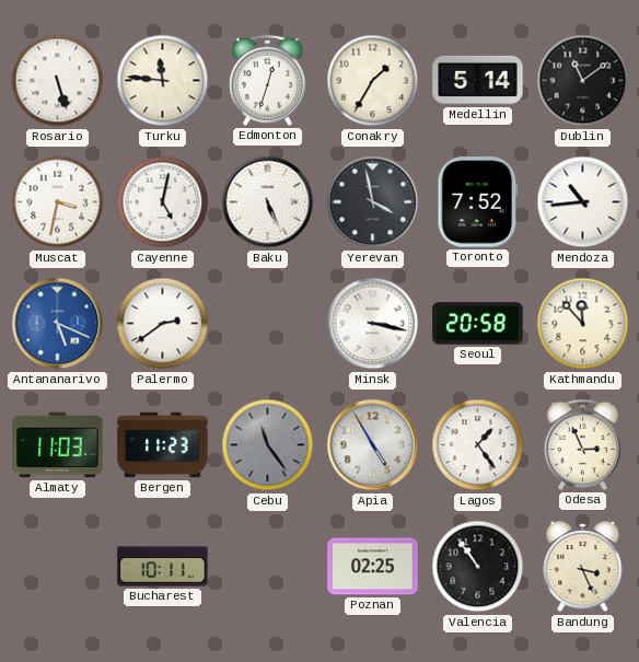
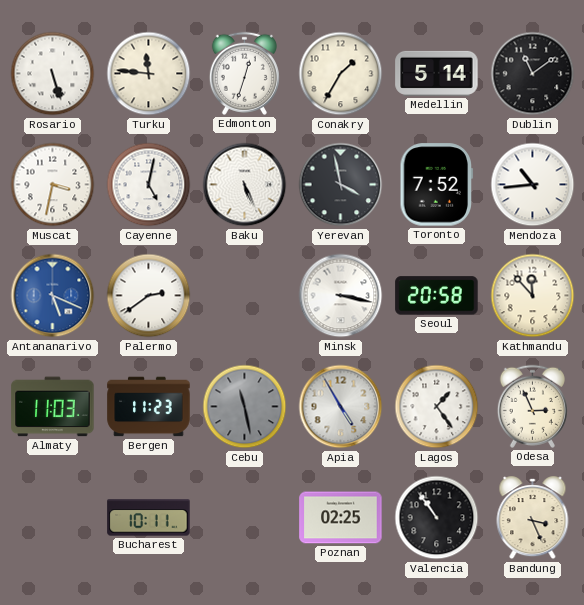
Cebu: 11:24 -> 11:28 (245, 407)
